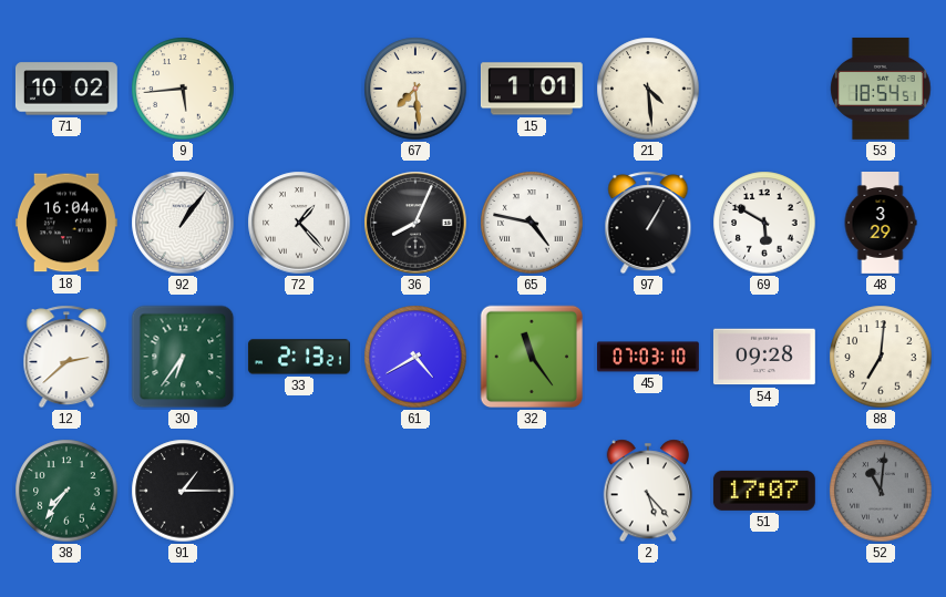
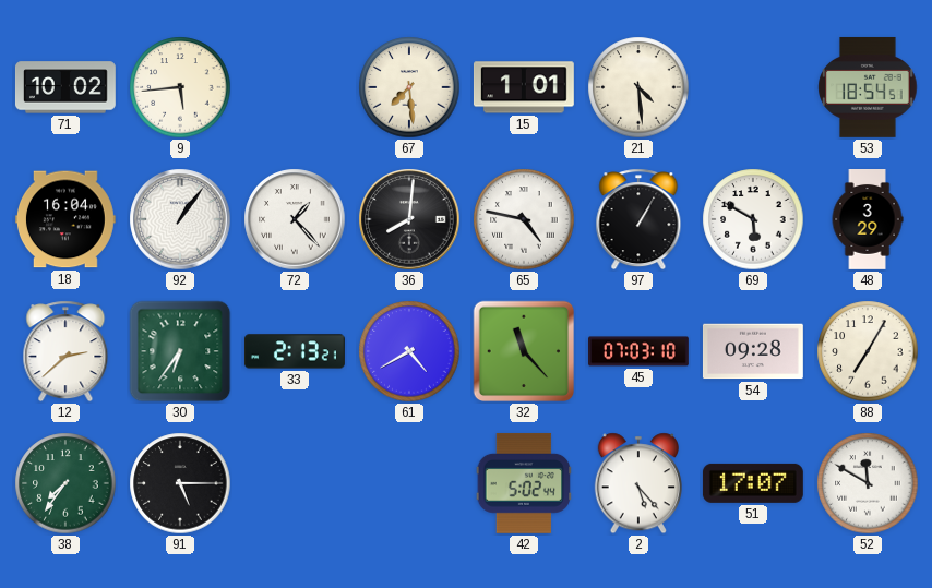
36: 8:04 -> 8:01 (409, 219)
32: 11:24 -> 11:23 (524, 351)
88: 7:01 -> 7:05 (868, 351)
91: 1:15 -> 5:15 (180, 483)
42: none -> 5:02 (524, 483)
52: 11:01 -> 11:50 (868, 483)
52 dial: grey -> white (868, 483)
